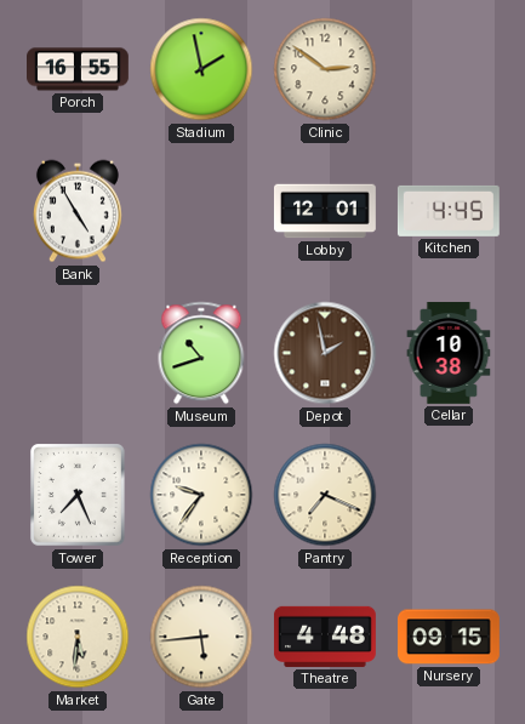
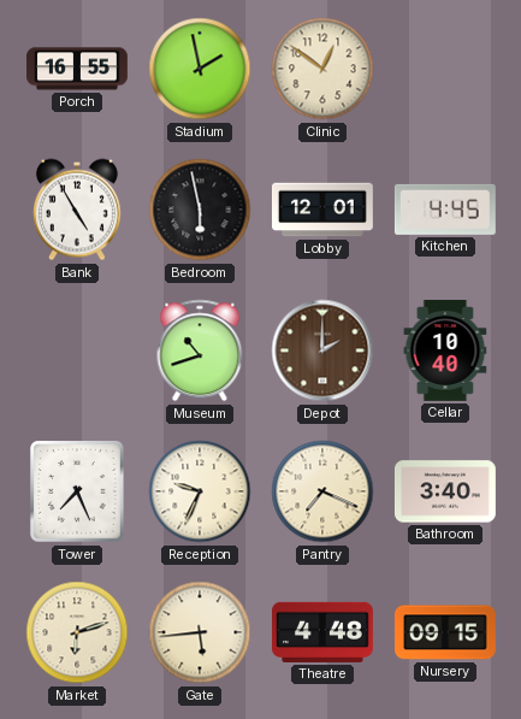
Clinic: 2:51 -> 12:51 (322, 69)
Bedroom: none -> 5:58 (200, 210)
Depot: 1:58 -> 2:00 (322, 350)
Cellar: 10:38 -> 10:40 (445, 350)
Reception: 9:36 -> 9:34 (200, 491)
Bathroom: none -> 3:40 (445, 491)
Market: 5:31 -> 6:12 (77, 632)
